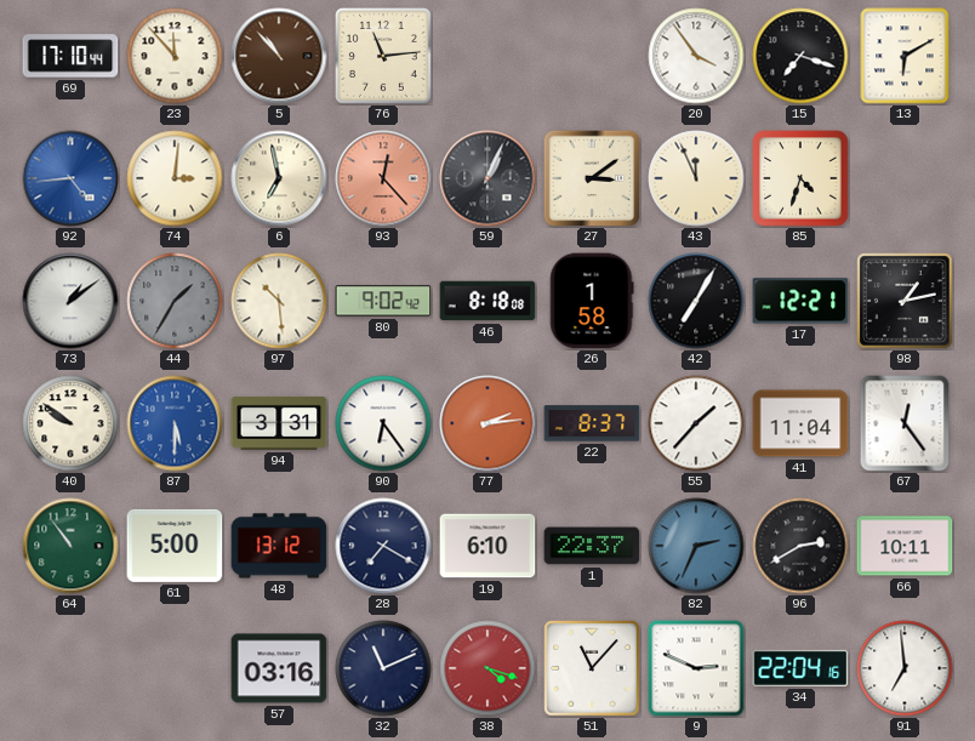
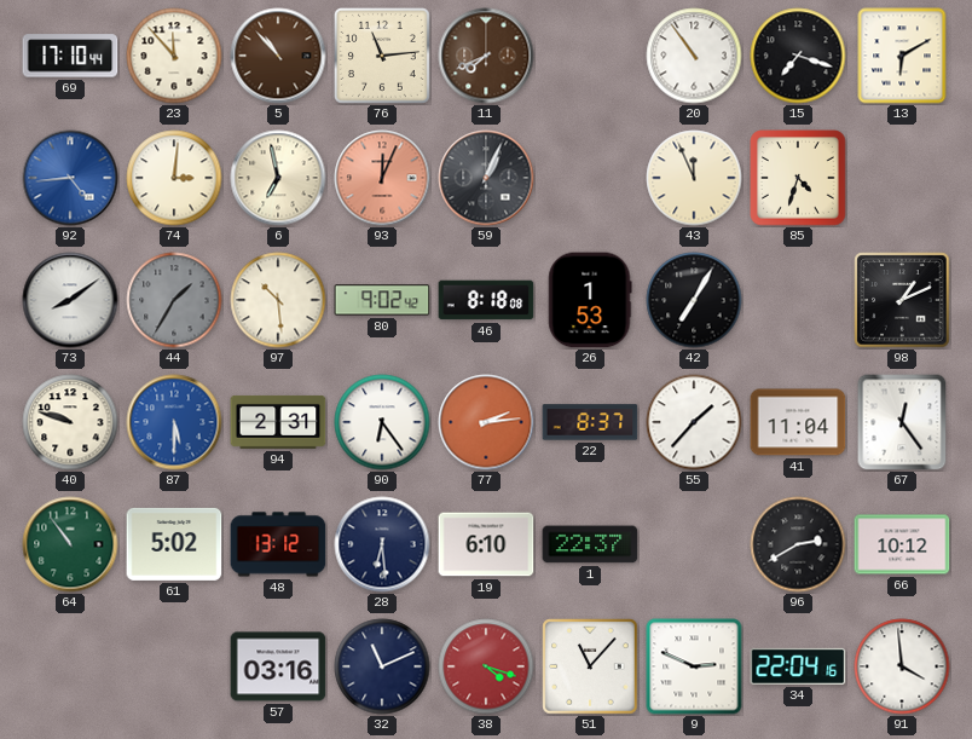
11: none -> 7:41 (486, 56)
20: 3:54 -> 10:54 (694, 56)
93: 12:23 -> 12:04 (382, 178)
27: 3:09 -> none (592, 178)
73: 1:09 -> 8:09 (70, 300)
26: 1:58 -> 1:53 (590, 300)
17: 12:21 -> none (800, 301)
98: 1:13 -> 1:11 (902, 300)
40: 9:51 -> 9:48 (70, 422)
94: 3:31 -> 2:31 (278, 422)
61: 5:00 -> 5:02 (174, 544)
28: 7:20 -> 6:29 (382, 544)
82: 2:34 -> none (696, 546)
66: 10:11 -> 10:12 (902, 544)
91: 6:59 -> 3:59 (902, 666)
